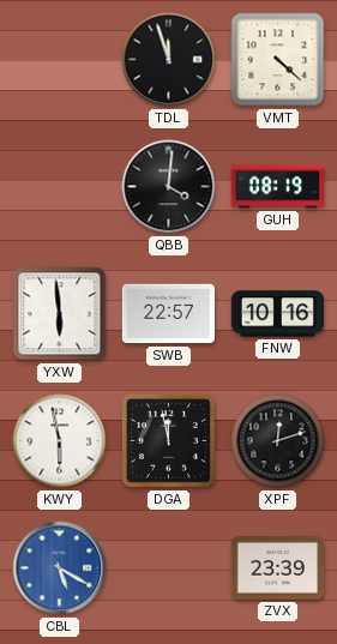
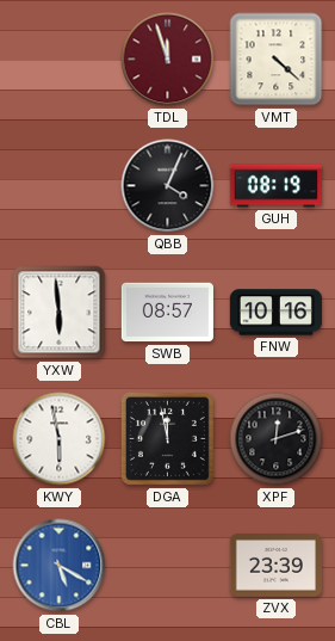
TDL dial: black -> burgundy (168, 60)
QBB: 4:01 -> 4:04 (168, 186)
SWB: 22:57 -> 08:57 (167, 313)
